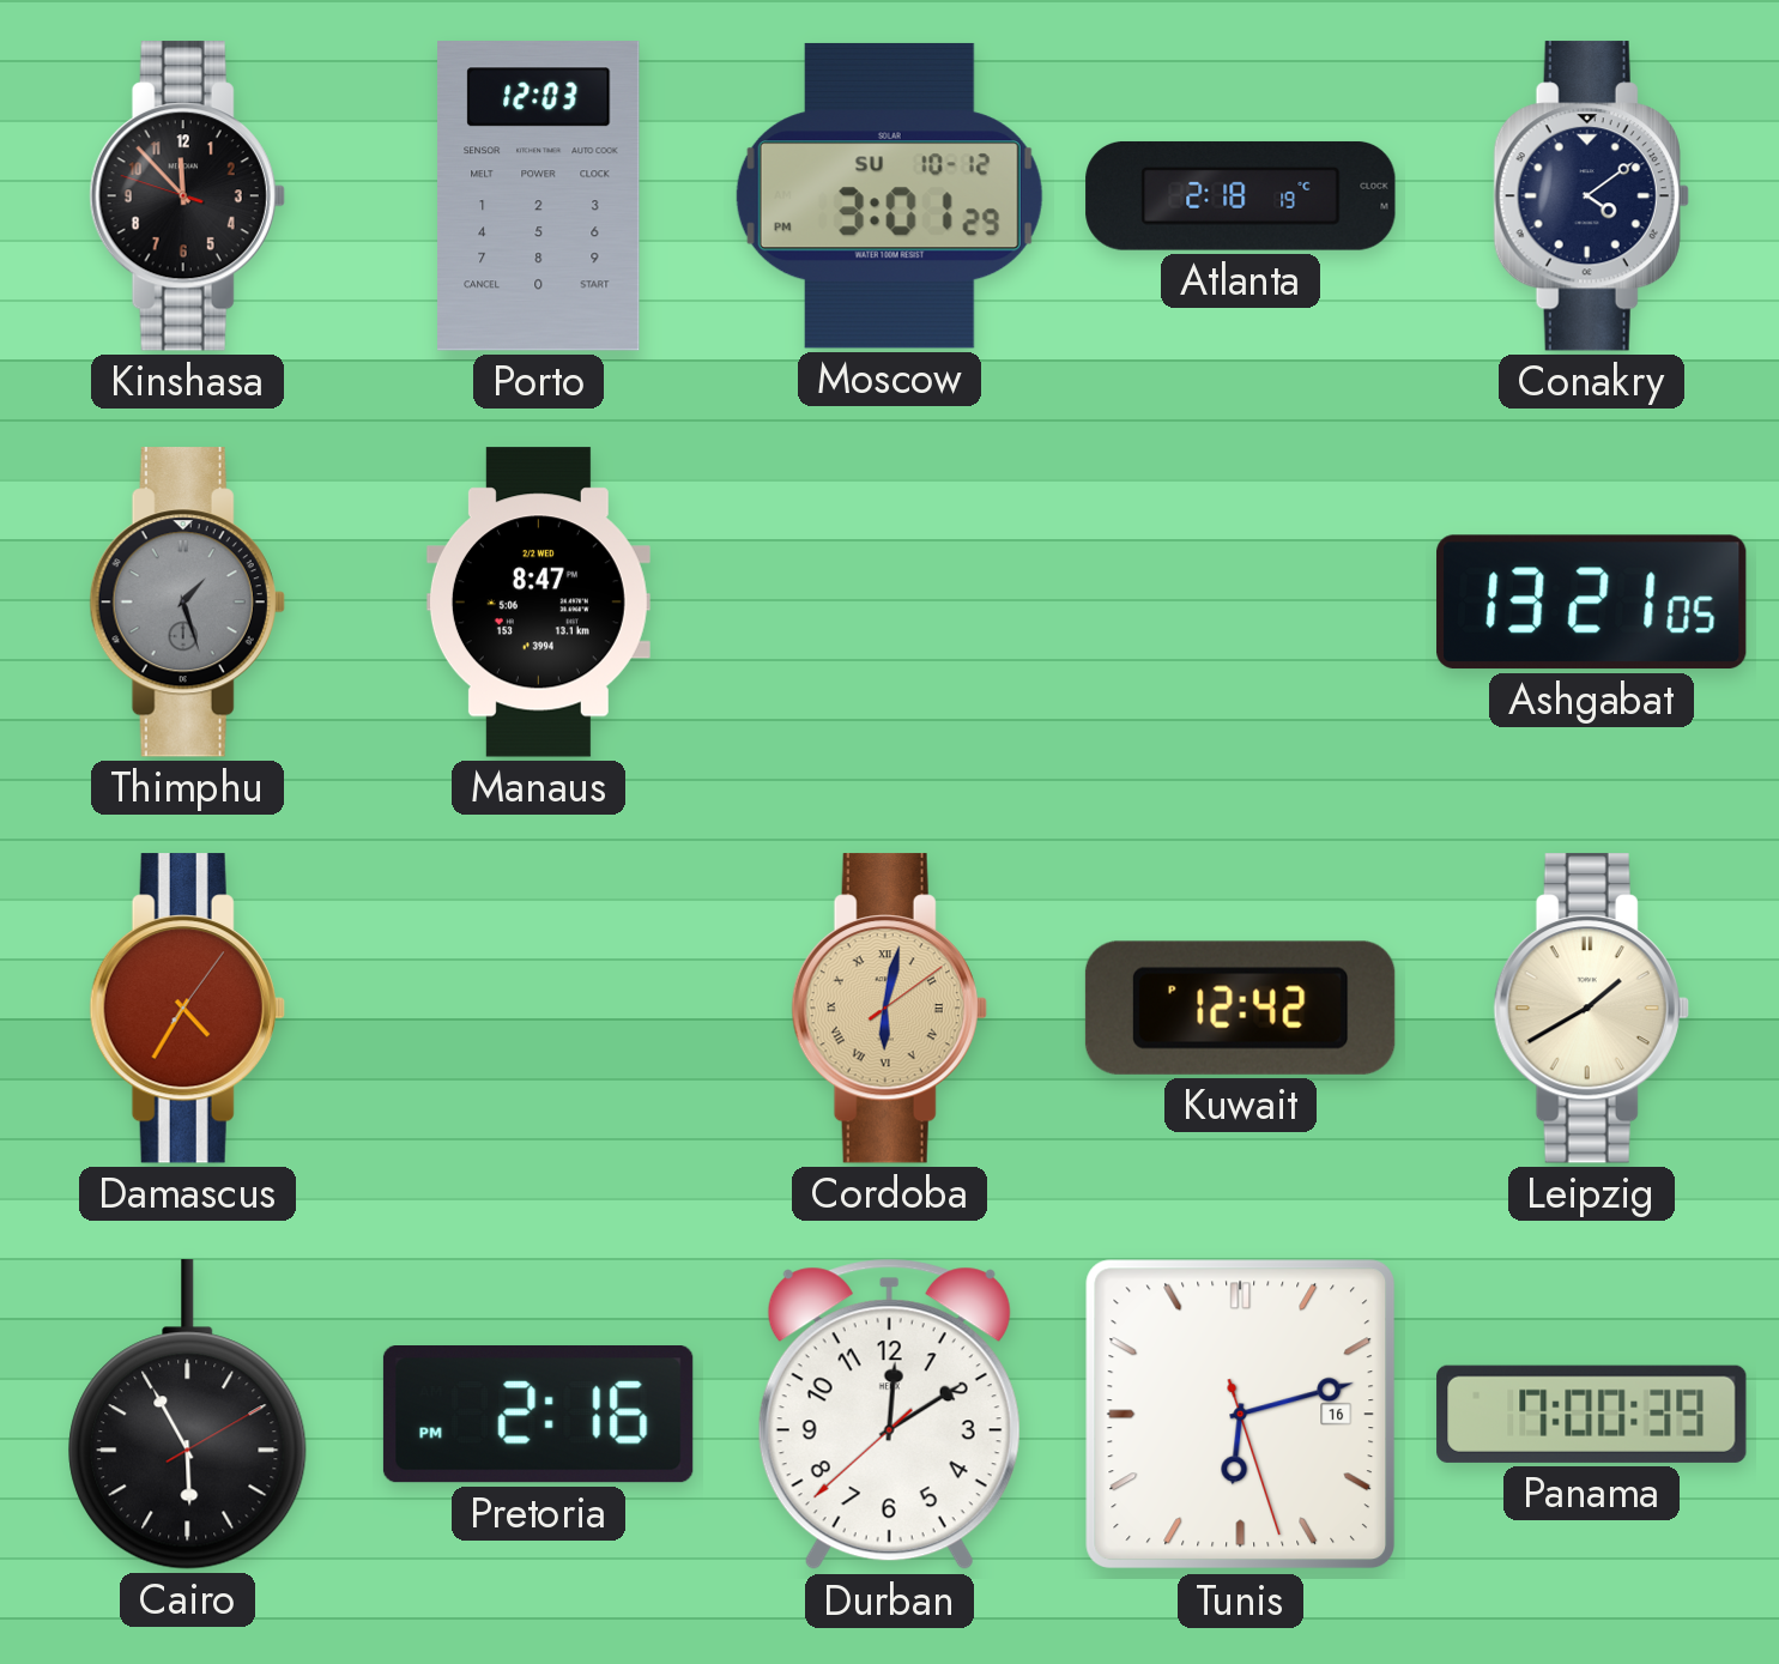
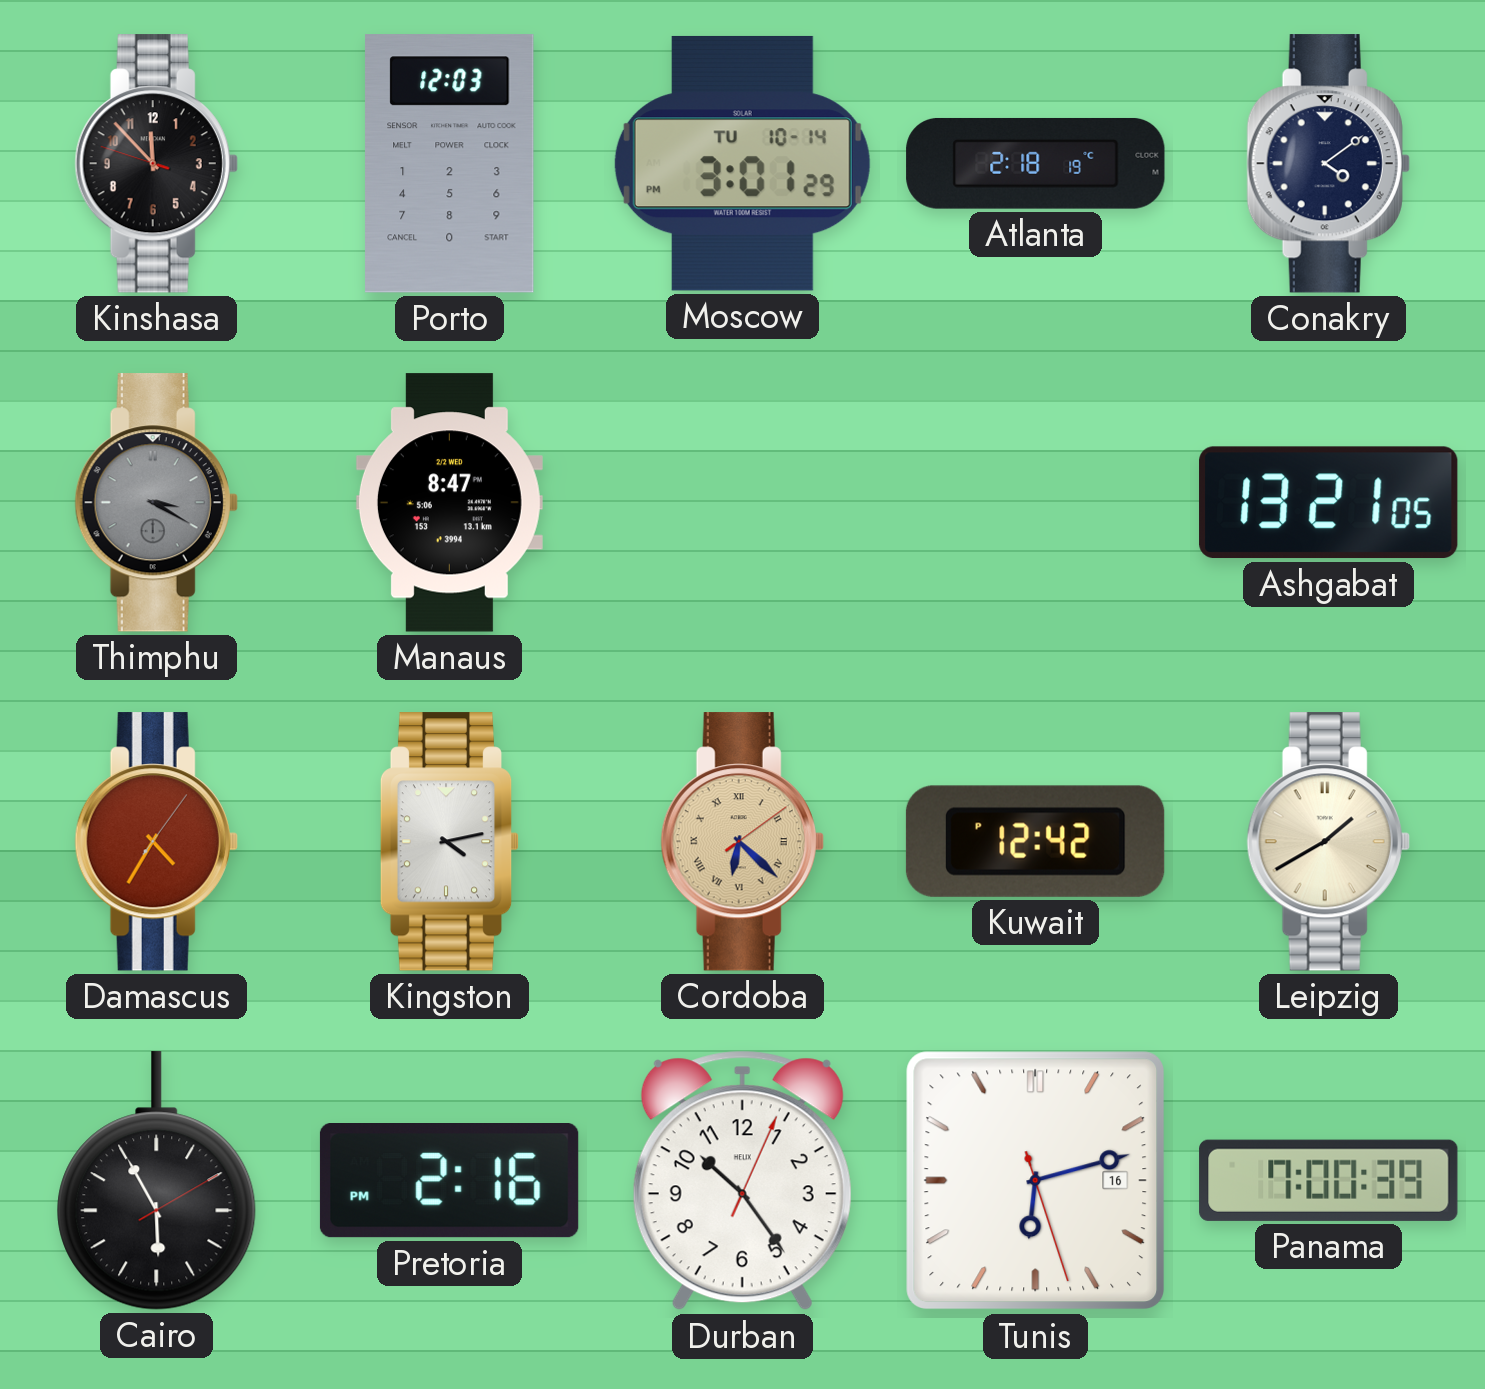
Moscow date: SU 10-12 -> TU 10-14 (742, 163)
Thimphu: 1:27 -> 3:20 (156, 503)
Kingston: none -> 4:13 (450, 842)
Cordoba: 6:02 -> 6:22 (742, 842)
Durban: 12:09 -> 10:24 (742, 1181)
